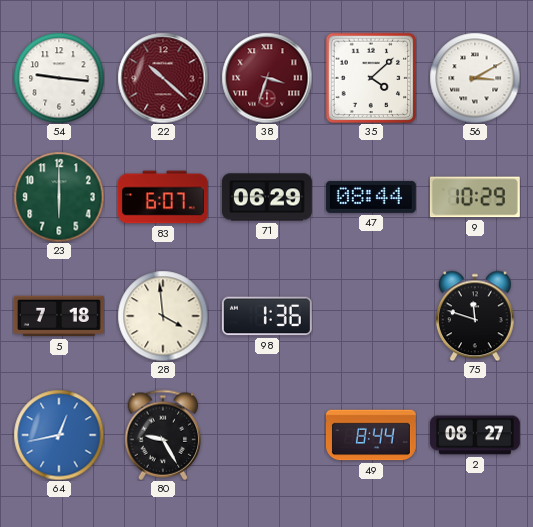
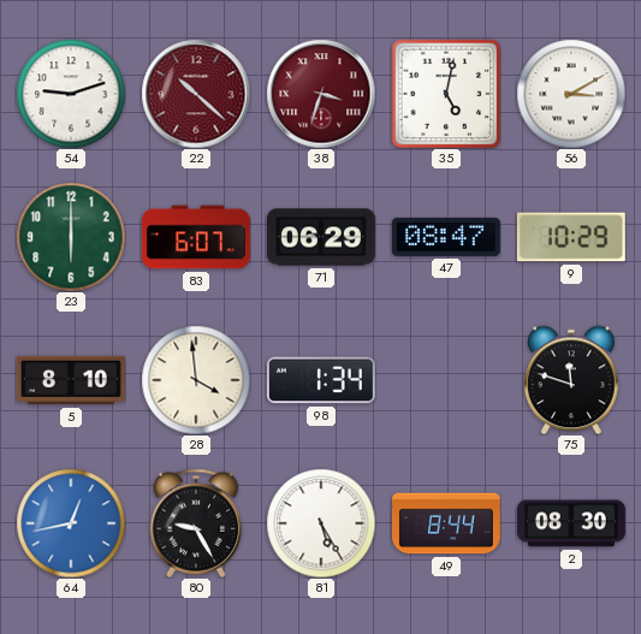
54: 9:16 -> 9:12 (71, 94)
35: 4:08 -> 5:02 (446, 94)
47: 08:44 -> 08:47 (446, 237)
5: 7:18 -> 8:10 (71, 380)
98: 1:36 -> 1:34 (321, 380)
81: none -> 5:25 (321, 523)
2: 08:27 -> 08:30 (571, 523)
